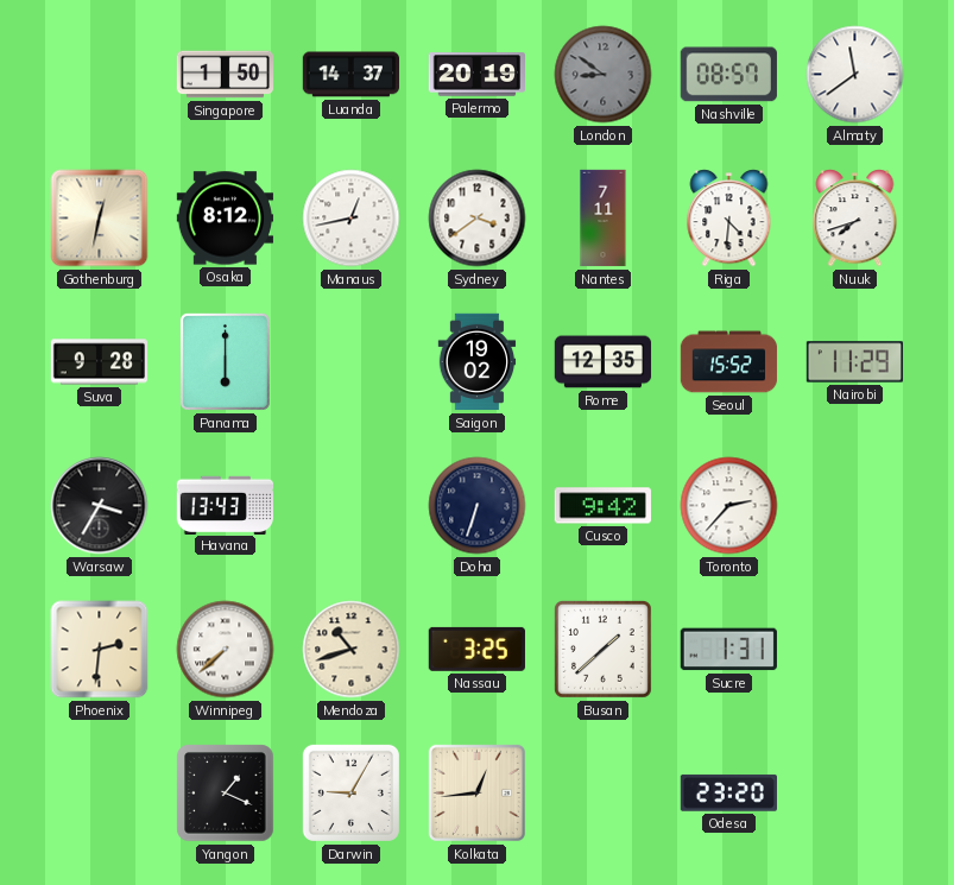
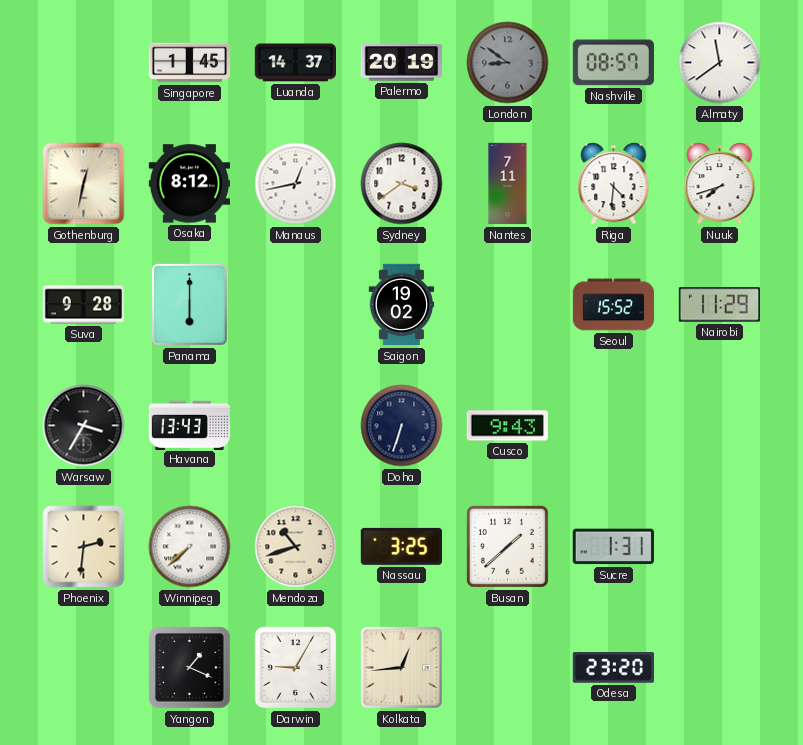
Singapore: 1:50 -> 1:45 (190, 63)
Rome: 12:35 -> none (604, 362)
Cusco: 9:42 -> 9:43 (507, 426)
Toronto: 2:37 -> none (729, 506)
